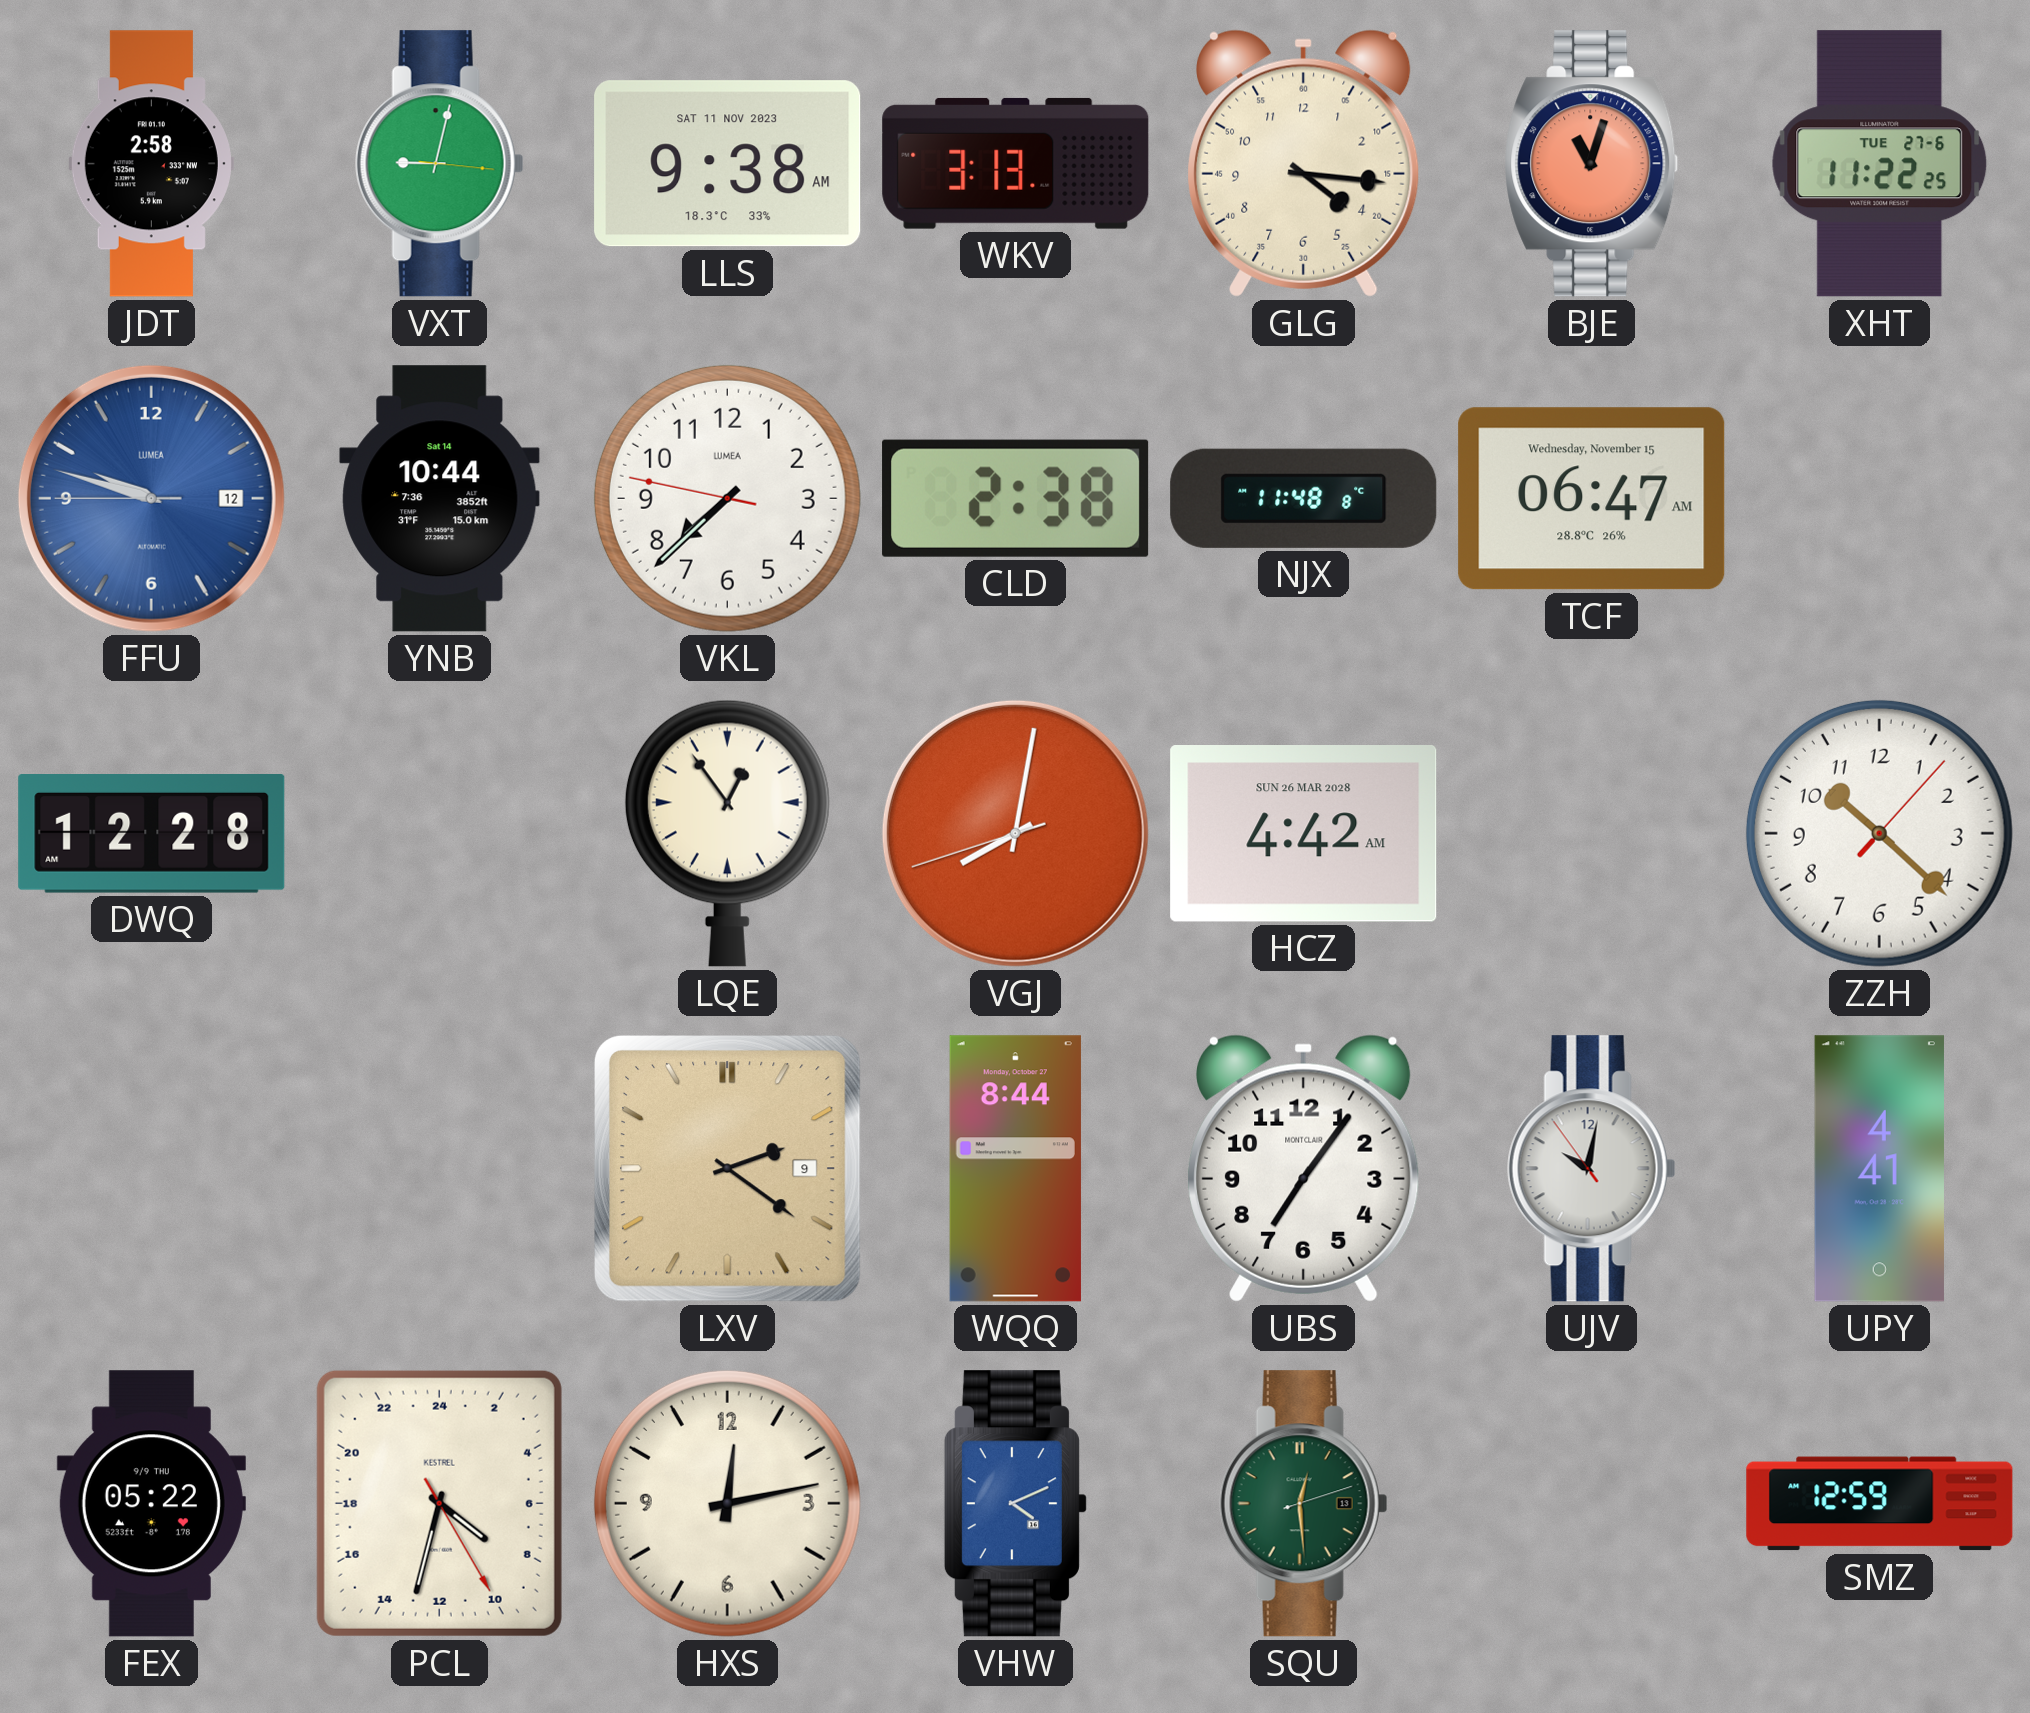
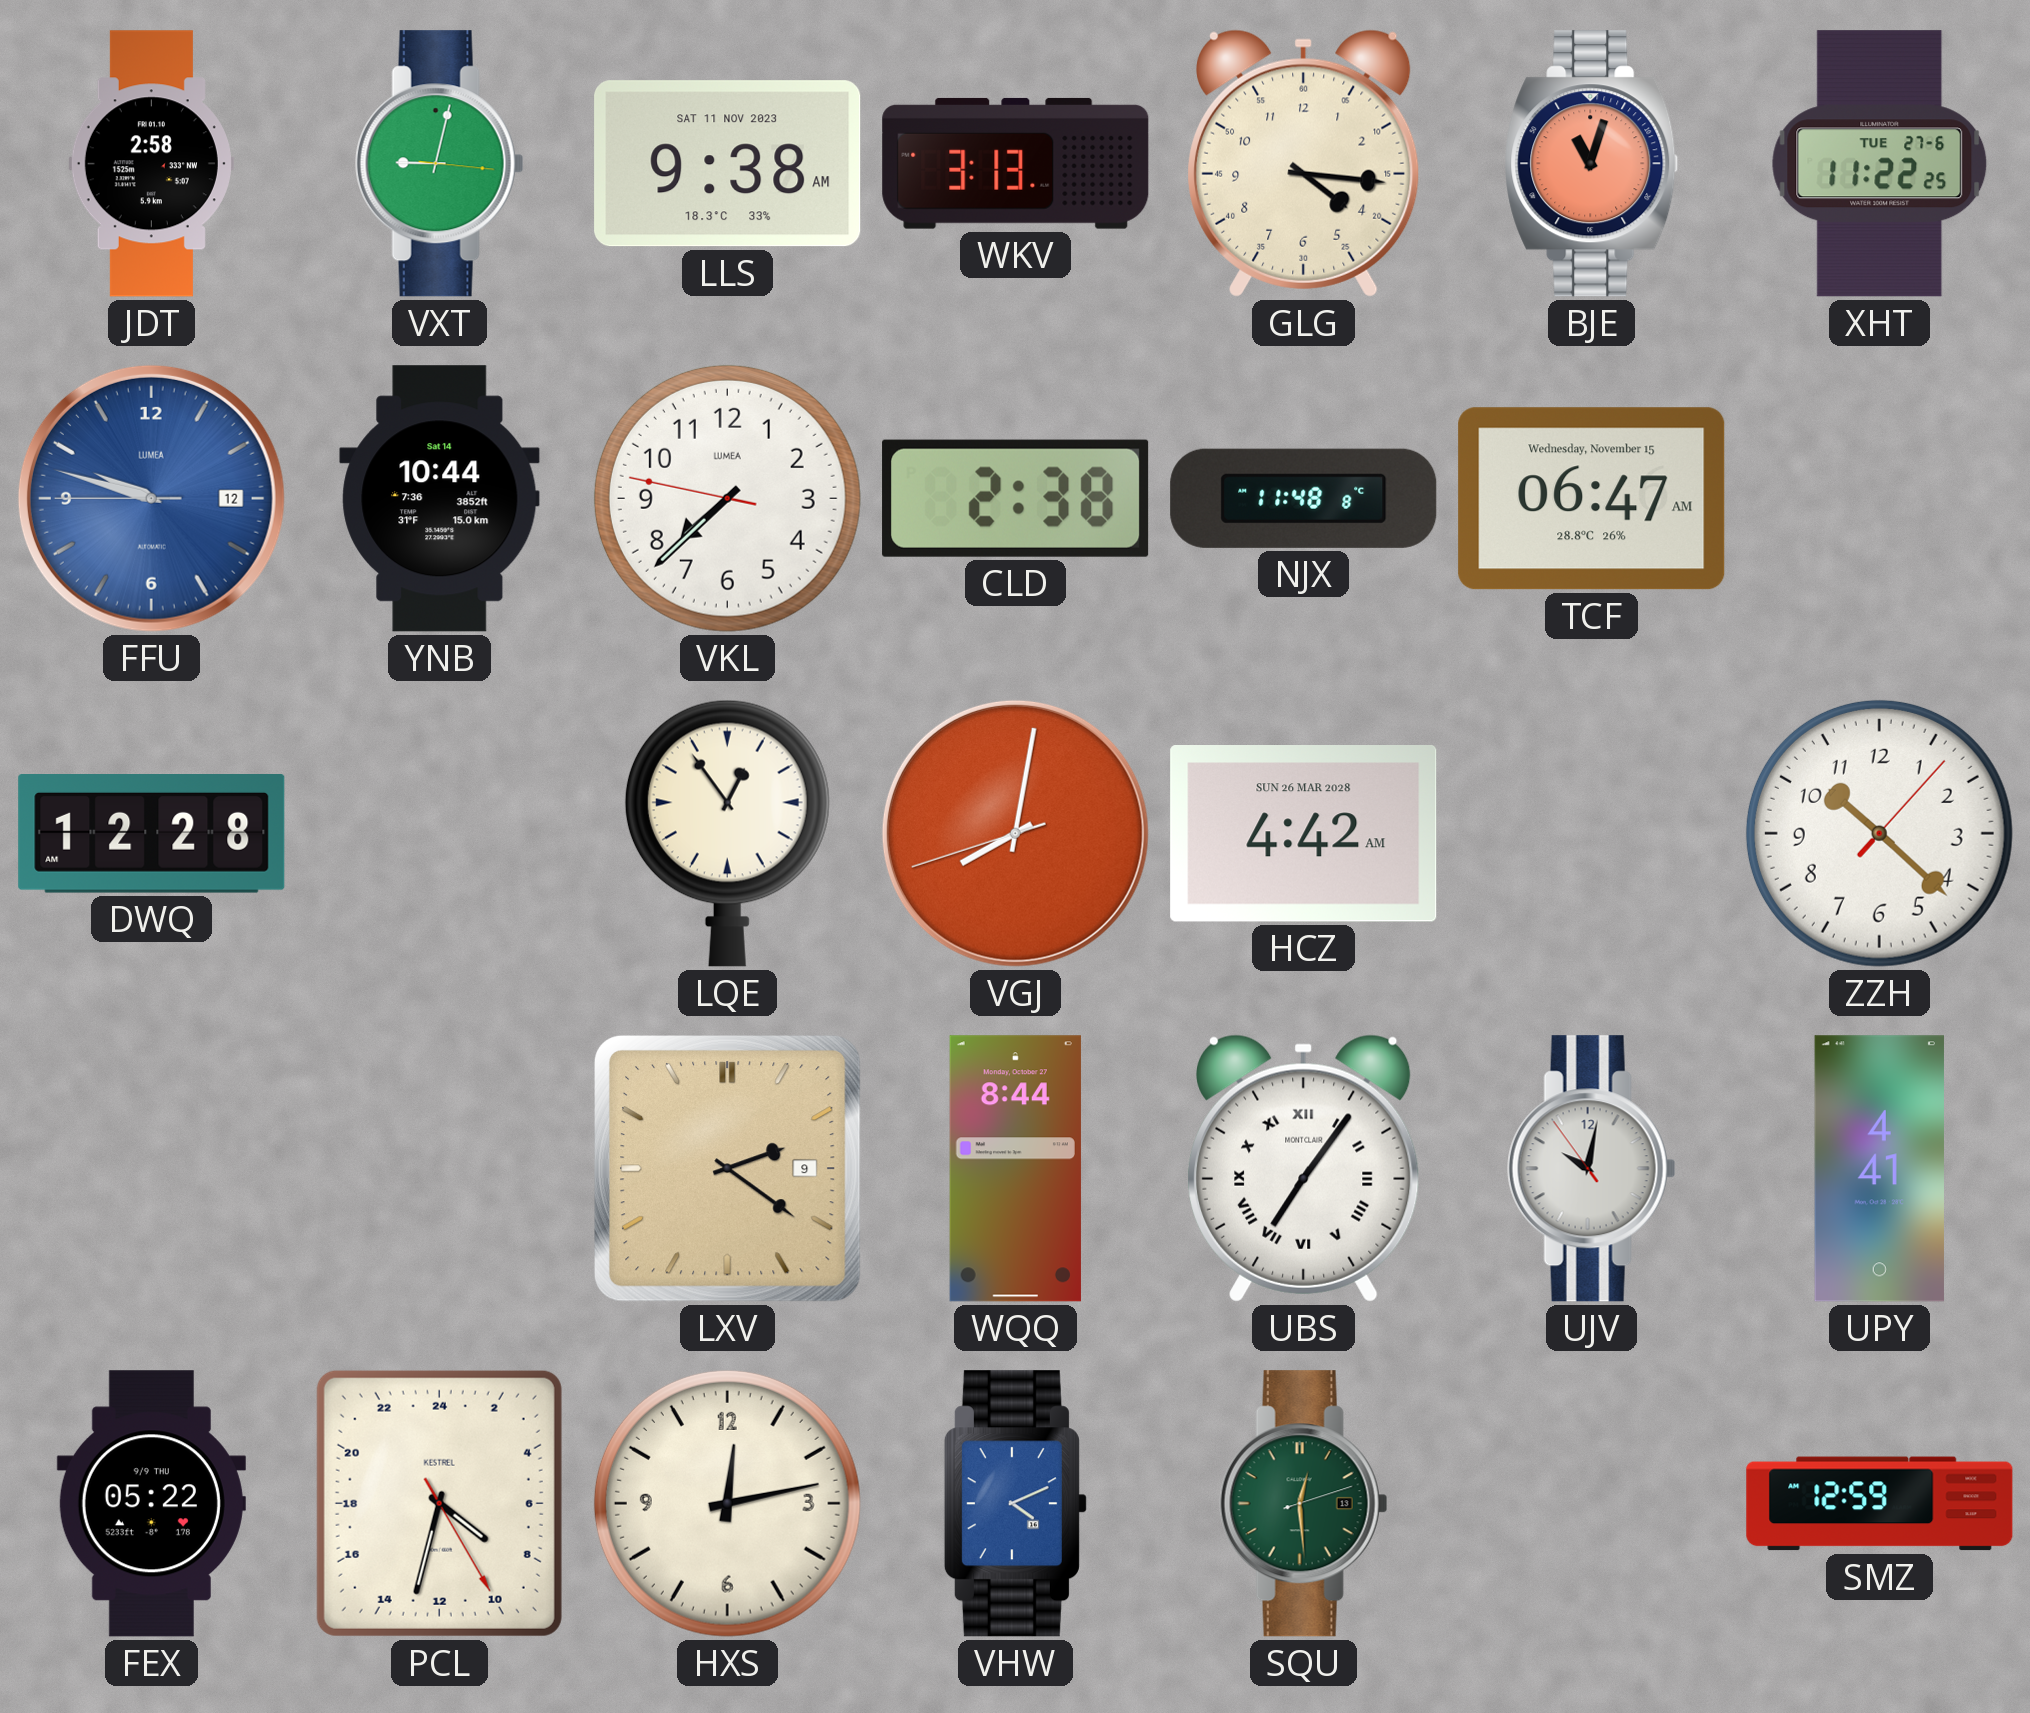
UBS numerals: Arabic -> Roman (1304, 1168)
